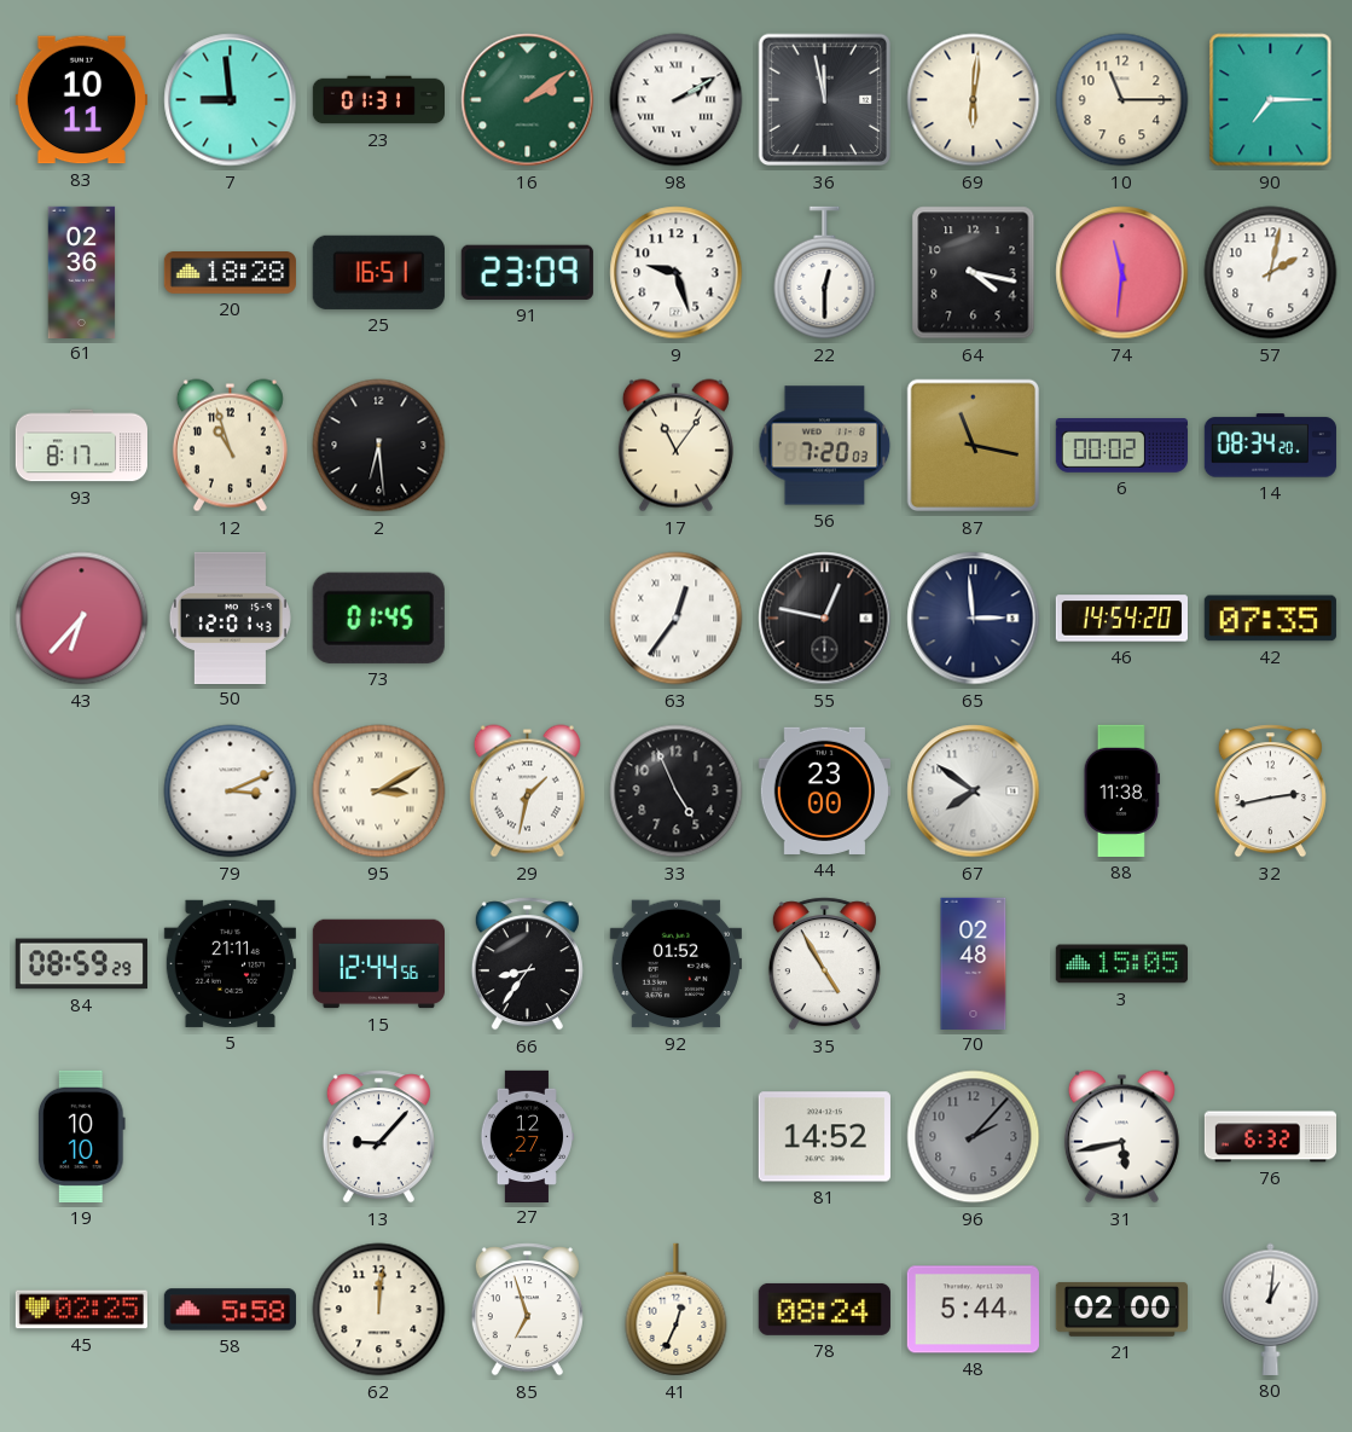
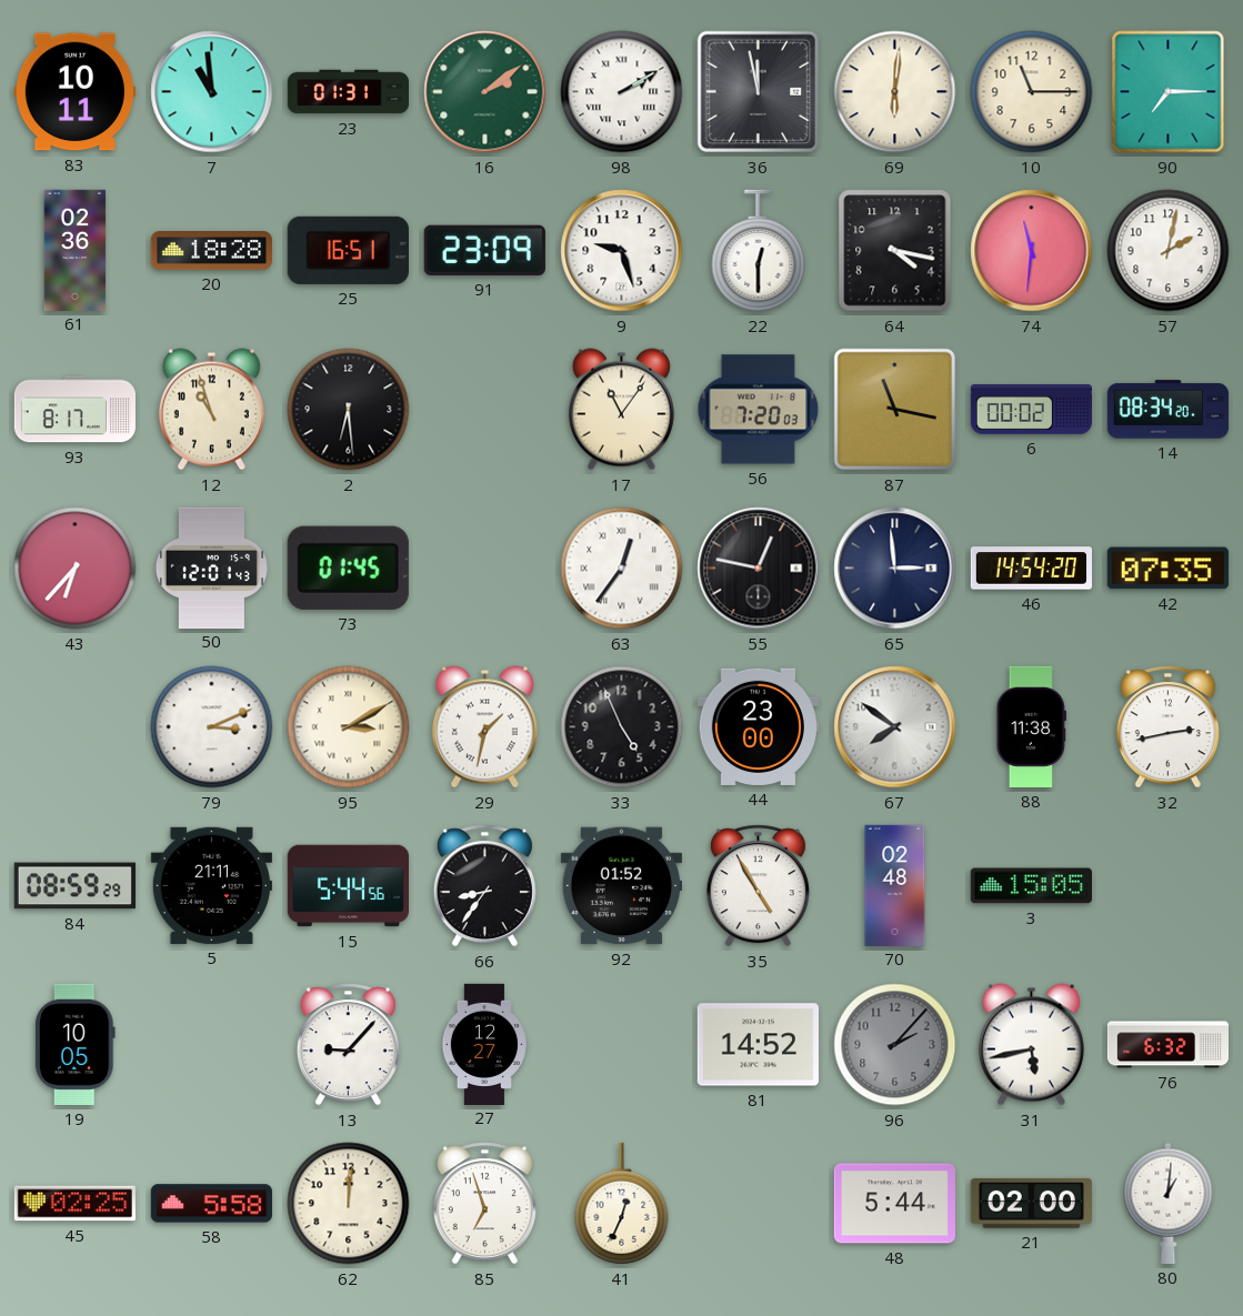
7: 8:59 -> 10:59 (212, 92)
15: 12:44 -> 5:44 (348, 886)
19: 10:10 -> 10:05 (76, 1044)
78: 08:24 -> none (824, 1309)
